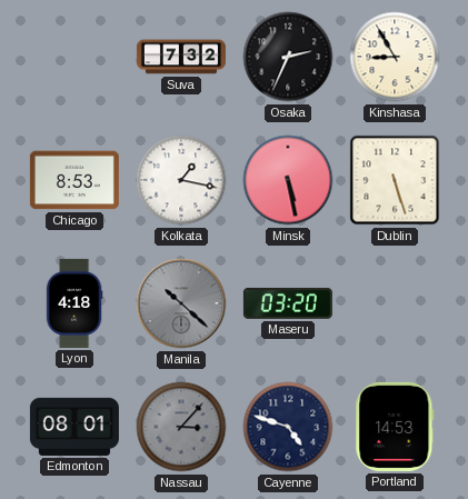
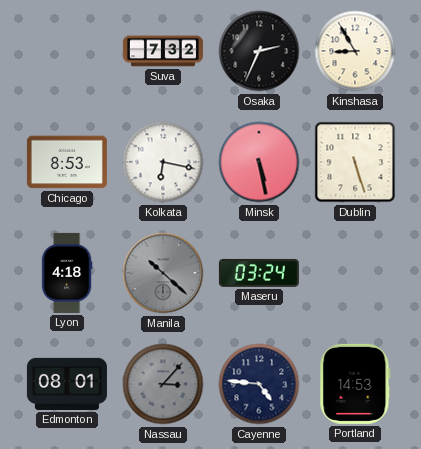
Kolkata: 1:17 -> 6:17 (163, 162)
Maseru: 03:20 -> 03:24 (259, 273)
Cayenne: 4:48 -> 4:46 (259, 384)
